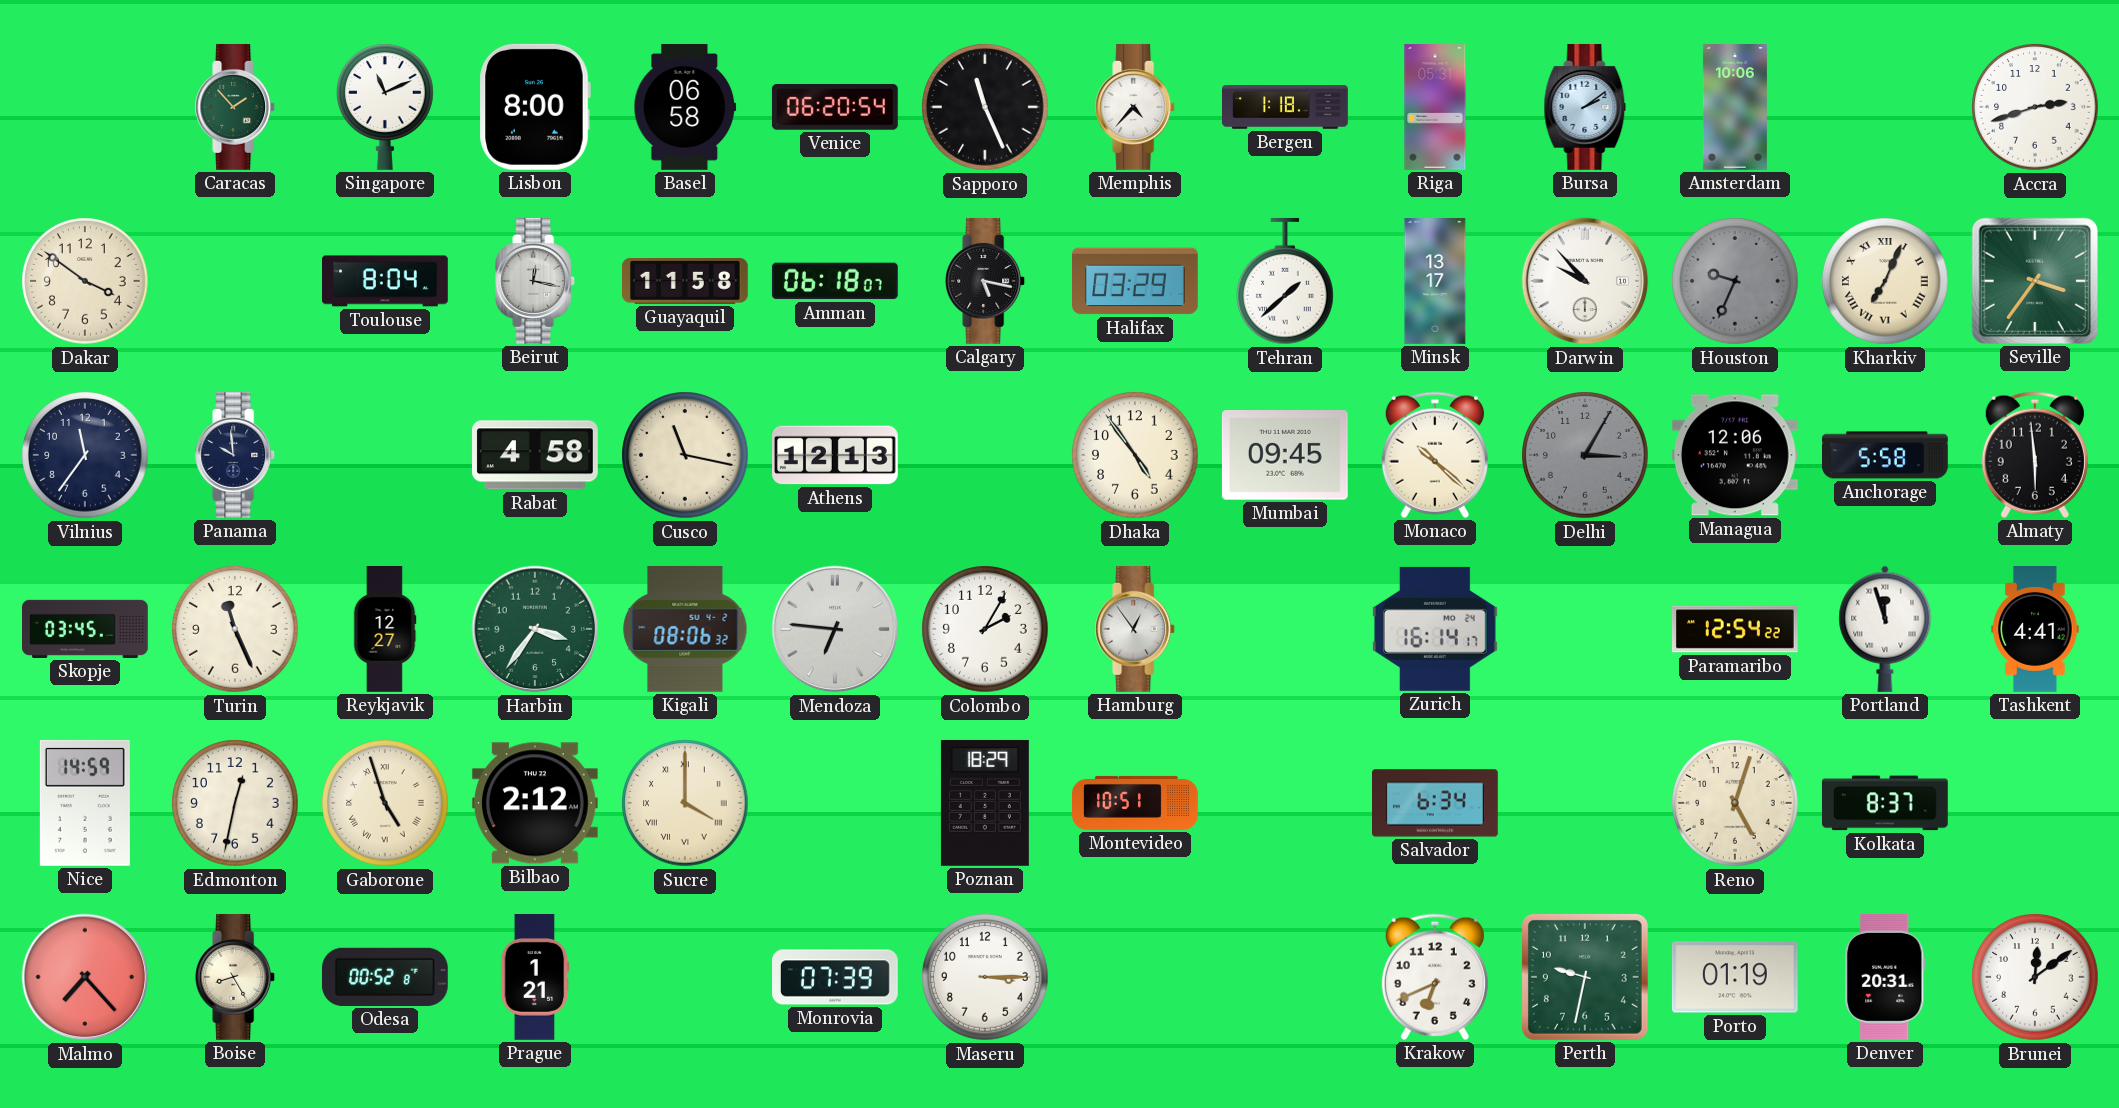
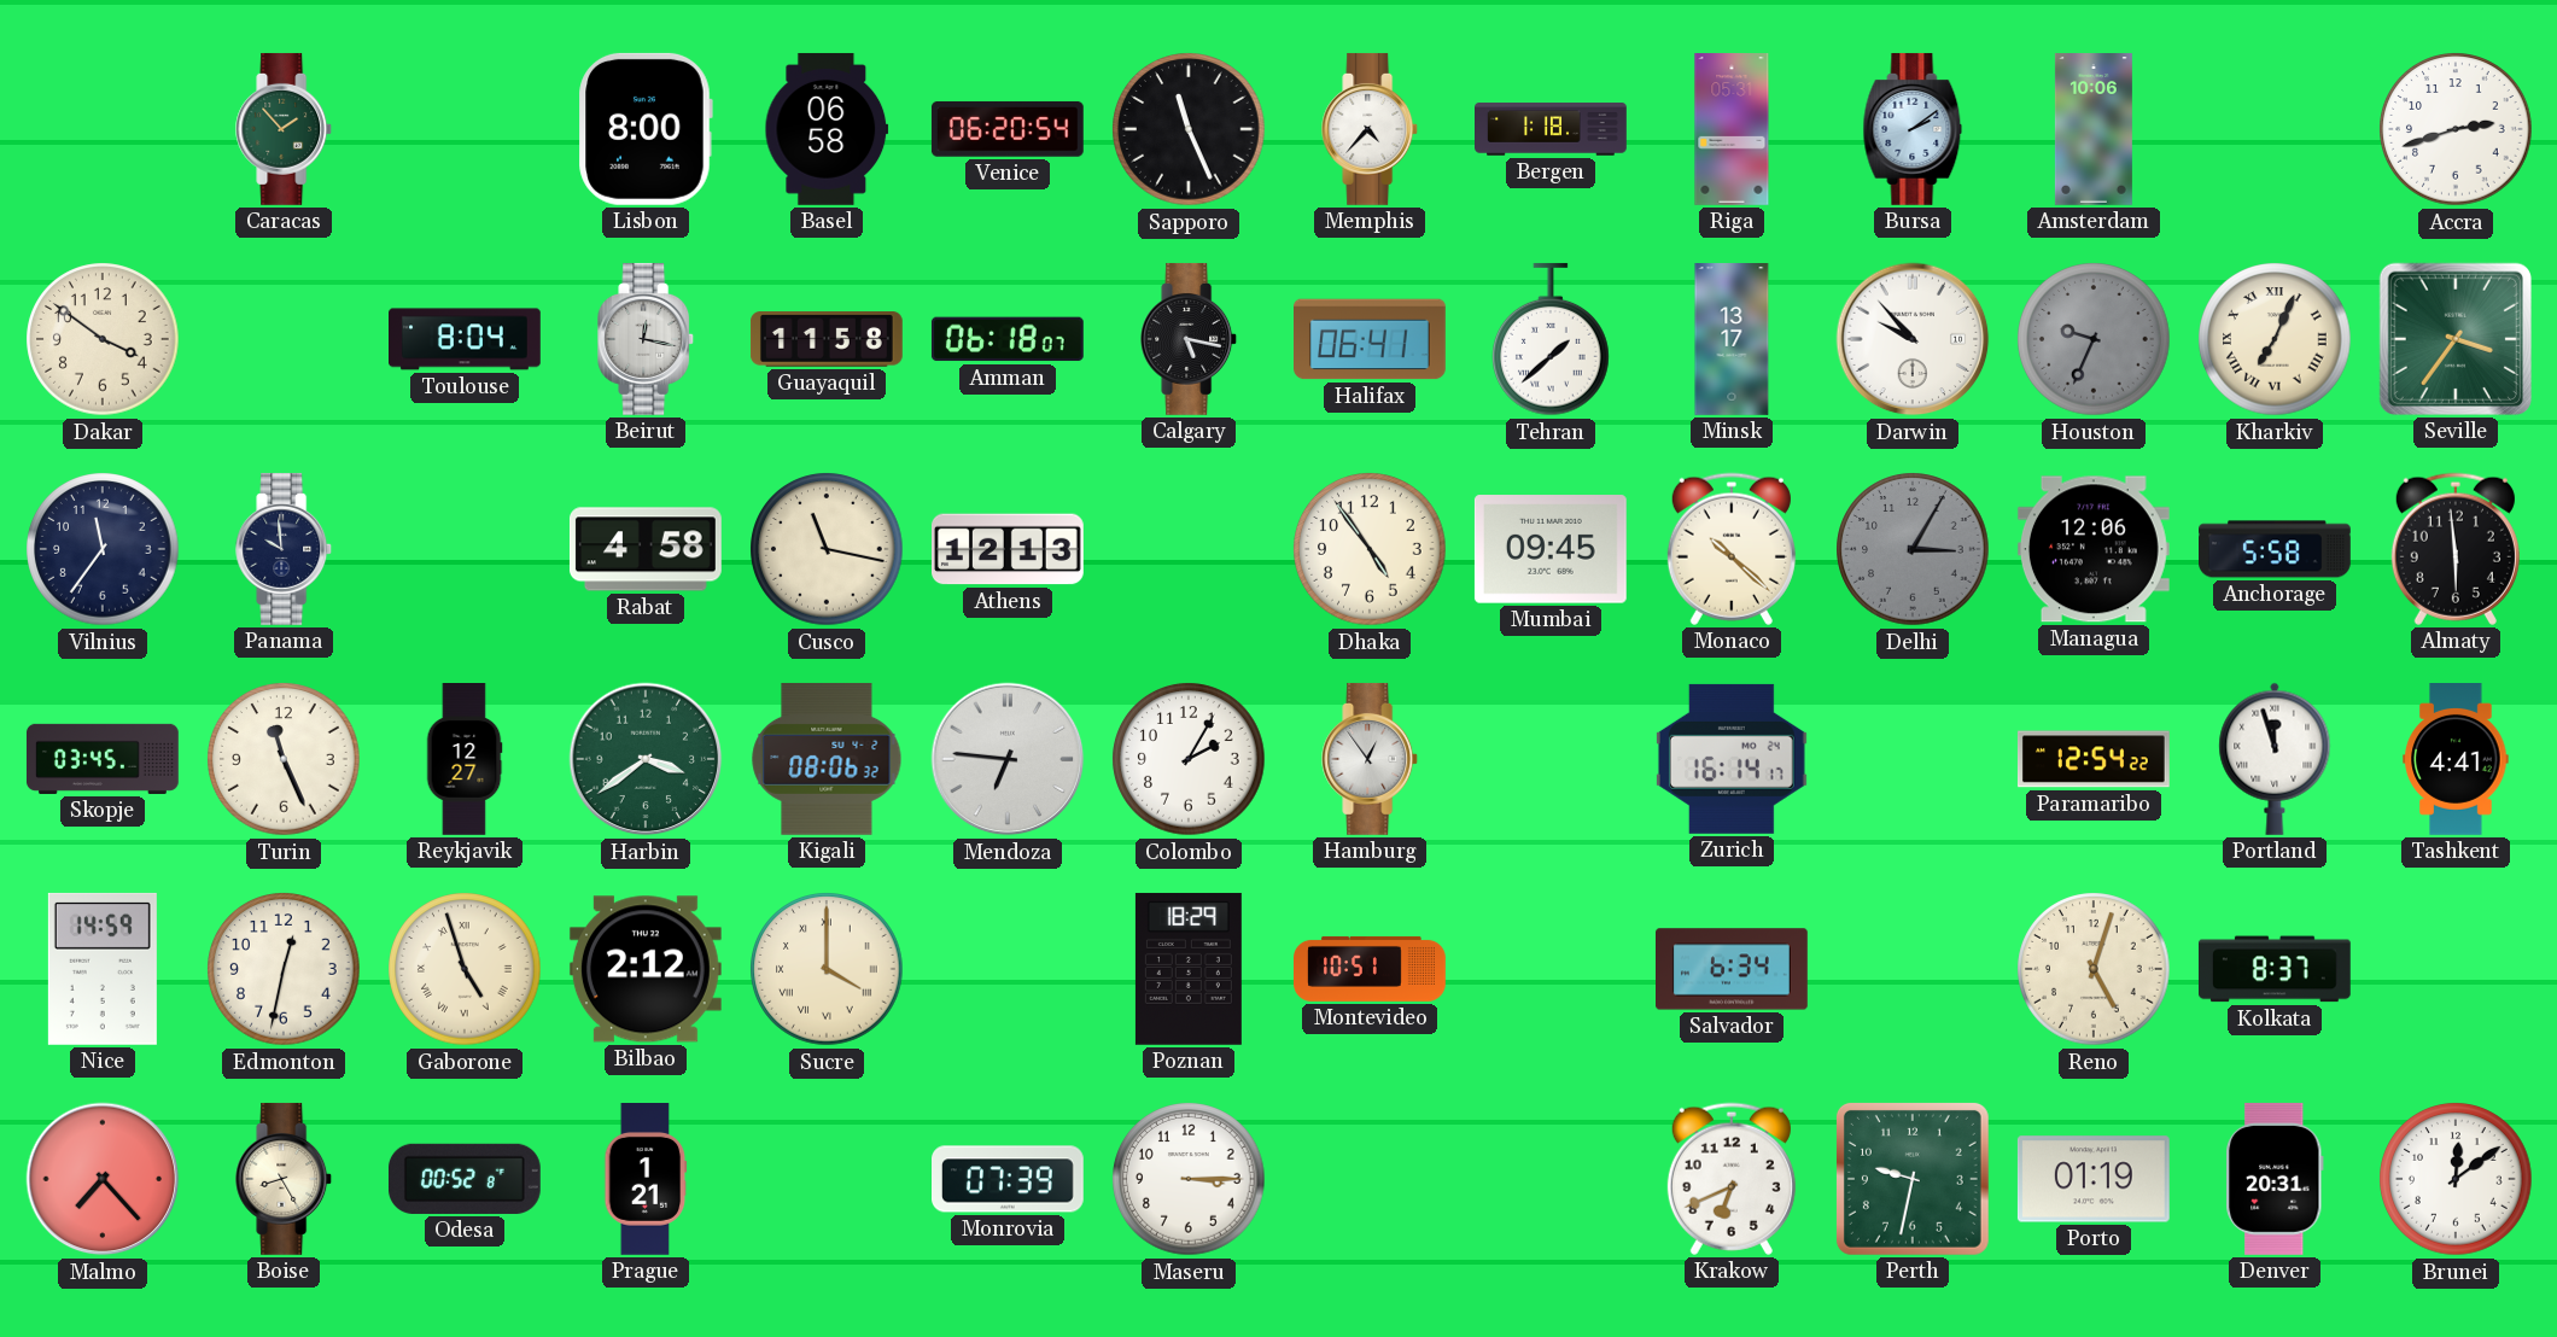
Singapore: 11:11 -> none (386, 107)
Halifax: 03:29 -> 06:41 (1371, 339)
Harbin: 3:36 -> 3:39 (646, 759)
